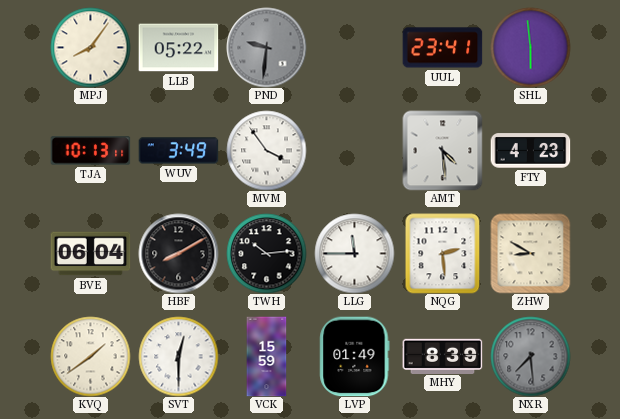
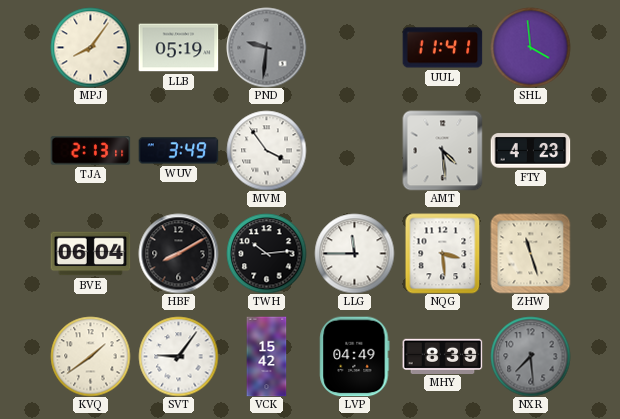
LLB: 05:22 -> 05:19 (178, 48)
UUL: 23:41 -> 11:41 (442, 48)
SHL: 5:59 -> 3:59 (530, 47)
TJA: 10:13 -> 2:13 (90, 151)
NQG: 2:29 -> 3:29 (443, 253)
ZHW: 8:50 -> 11:27 (530, 253)
SVT: 12:30 -> 9:06 (178, 356)
VCK: 15:59 -> 15:42 (267, 356)
LVP: 01:49 -> 04:49 (355, 356)
